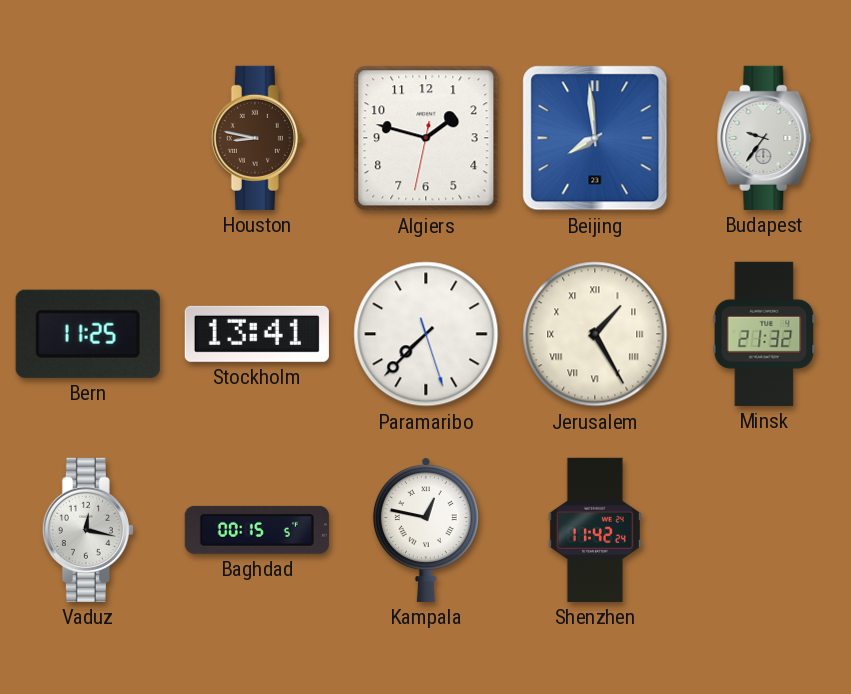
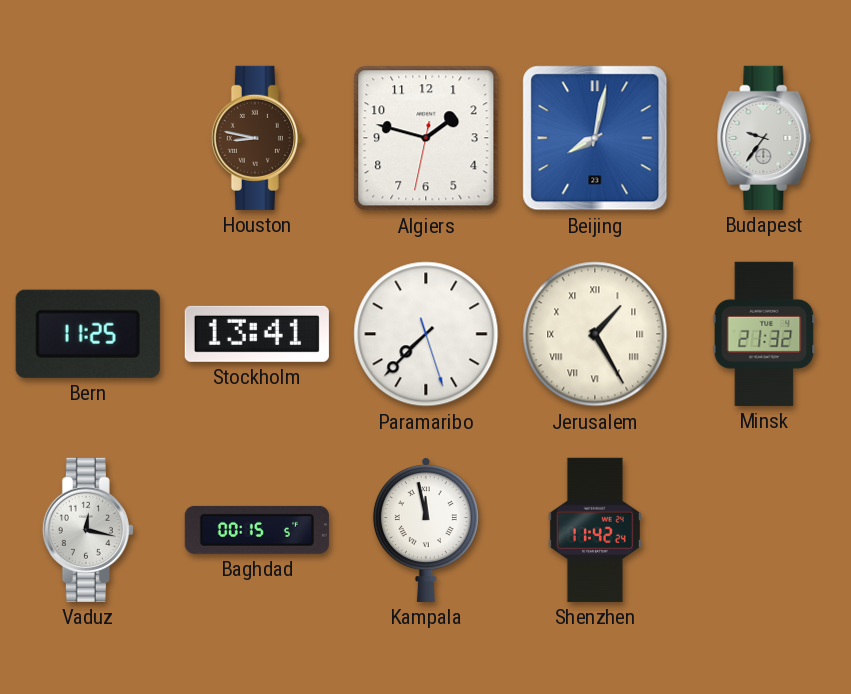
Beijing: 7:59 -> 8:02 (595, 138)
Kampala: 12:47 -> 11:58 (426, 530)
